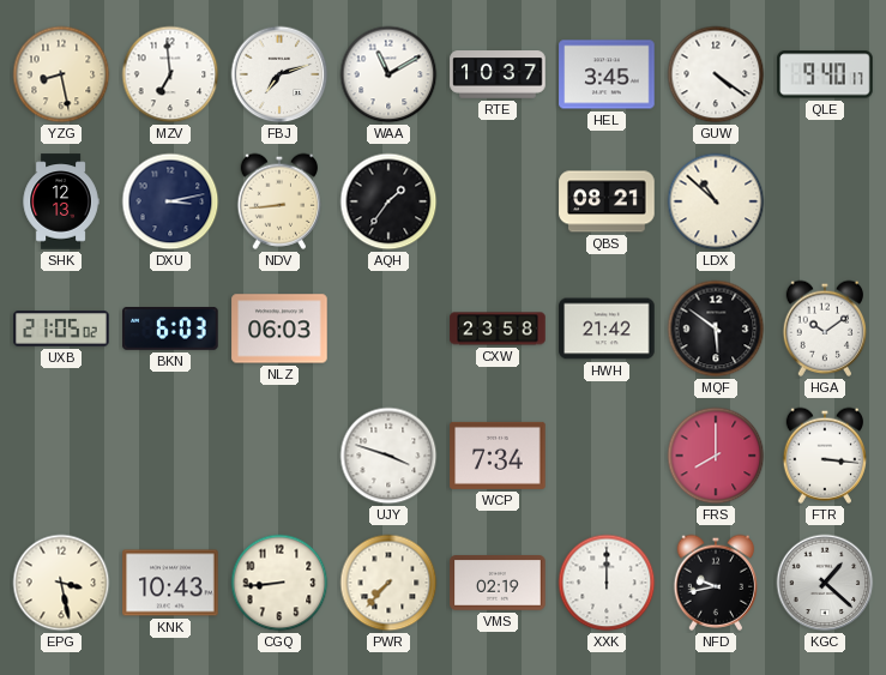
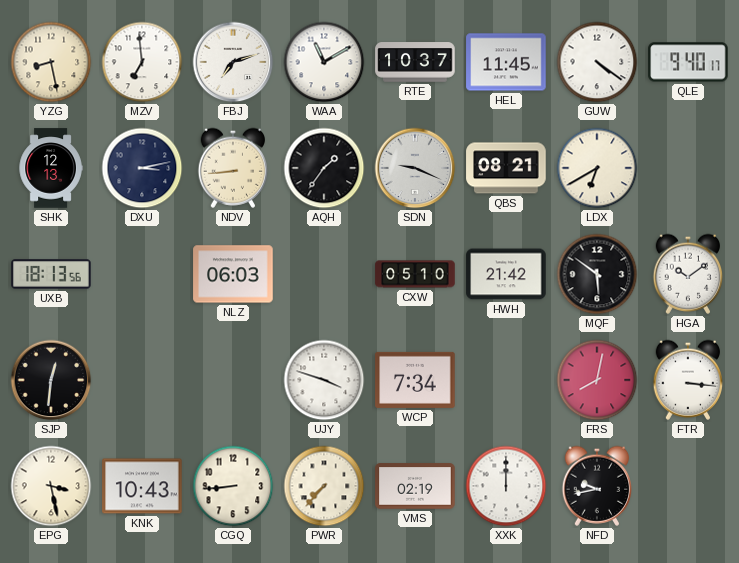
HEL: 3:45 -> 11:45 (506, 62)
SDN: none -> 9:19 (415, 168)
LDX: 10:52 -> 6:40 (597, 168)
UXB: 21:05 -> 18:13 (51, 274)
BKN: 6:03 -> none (170, 330)
CXW: 23:58 -> 05:10 (415, 274)
SJP: none -> 12:31 (51, 380)
FRS: 8:00 -> 8:02 (597, 380)
KGC: 1:22 -> none (825, 583)
